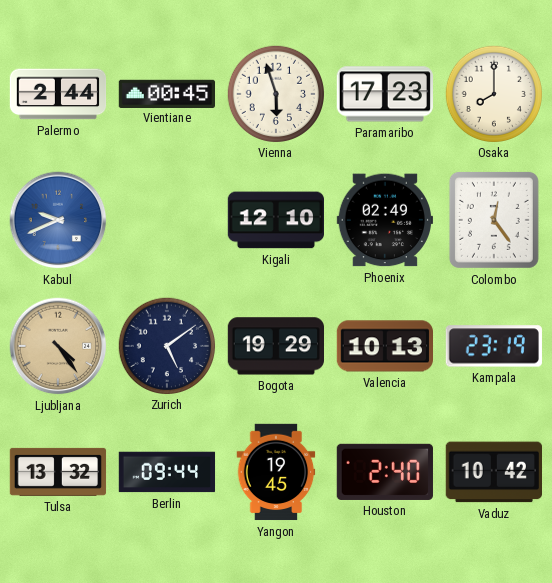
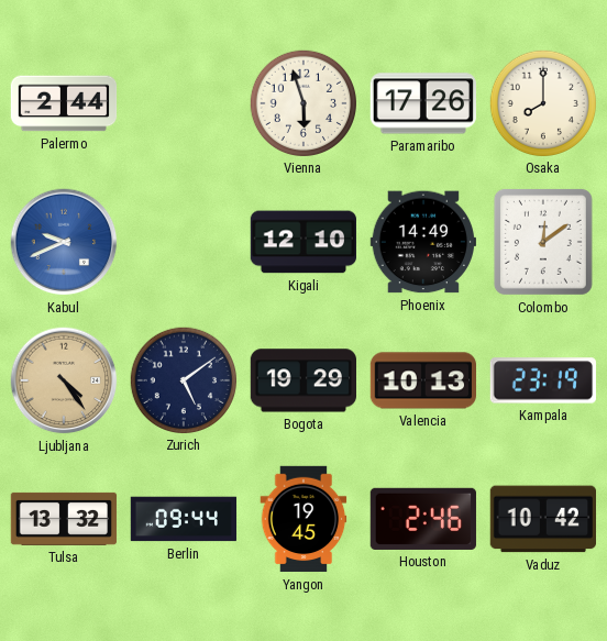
Vientiane: 00:45 -> none (166, 93)
Paramaribo: 17:23 -> 17:26 (422, 103)
Phoenix: 02:49 -> 14:49 (422, 242)
Colombo: 12:24 -> 12:09 (543, 242)
Houston: 2:40 -> 2:46 (422, 519)
